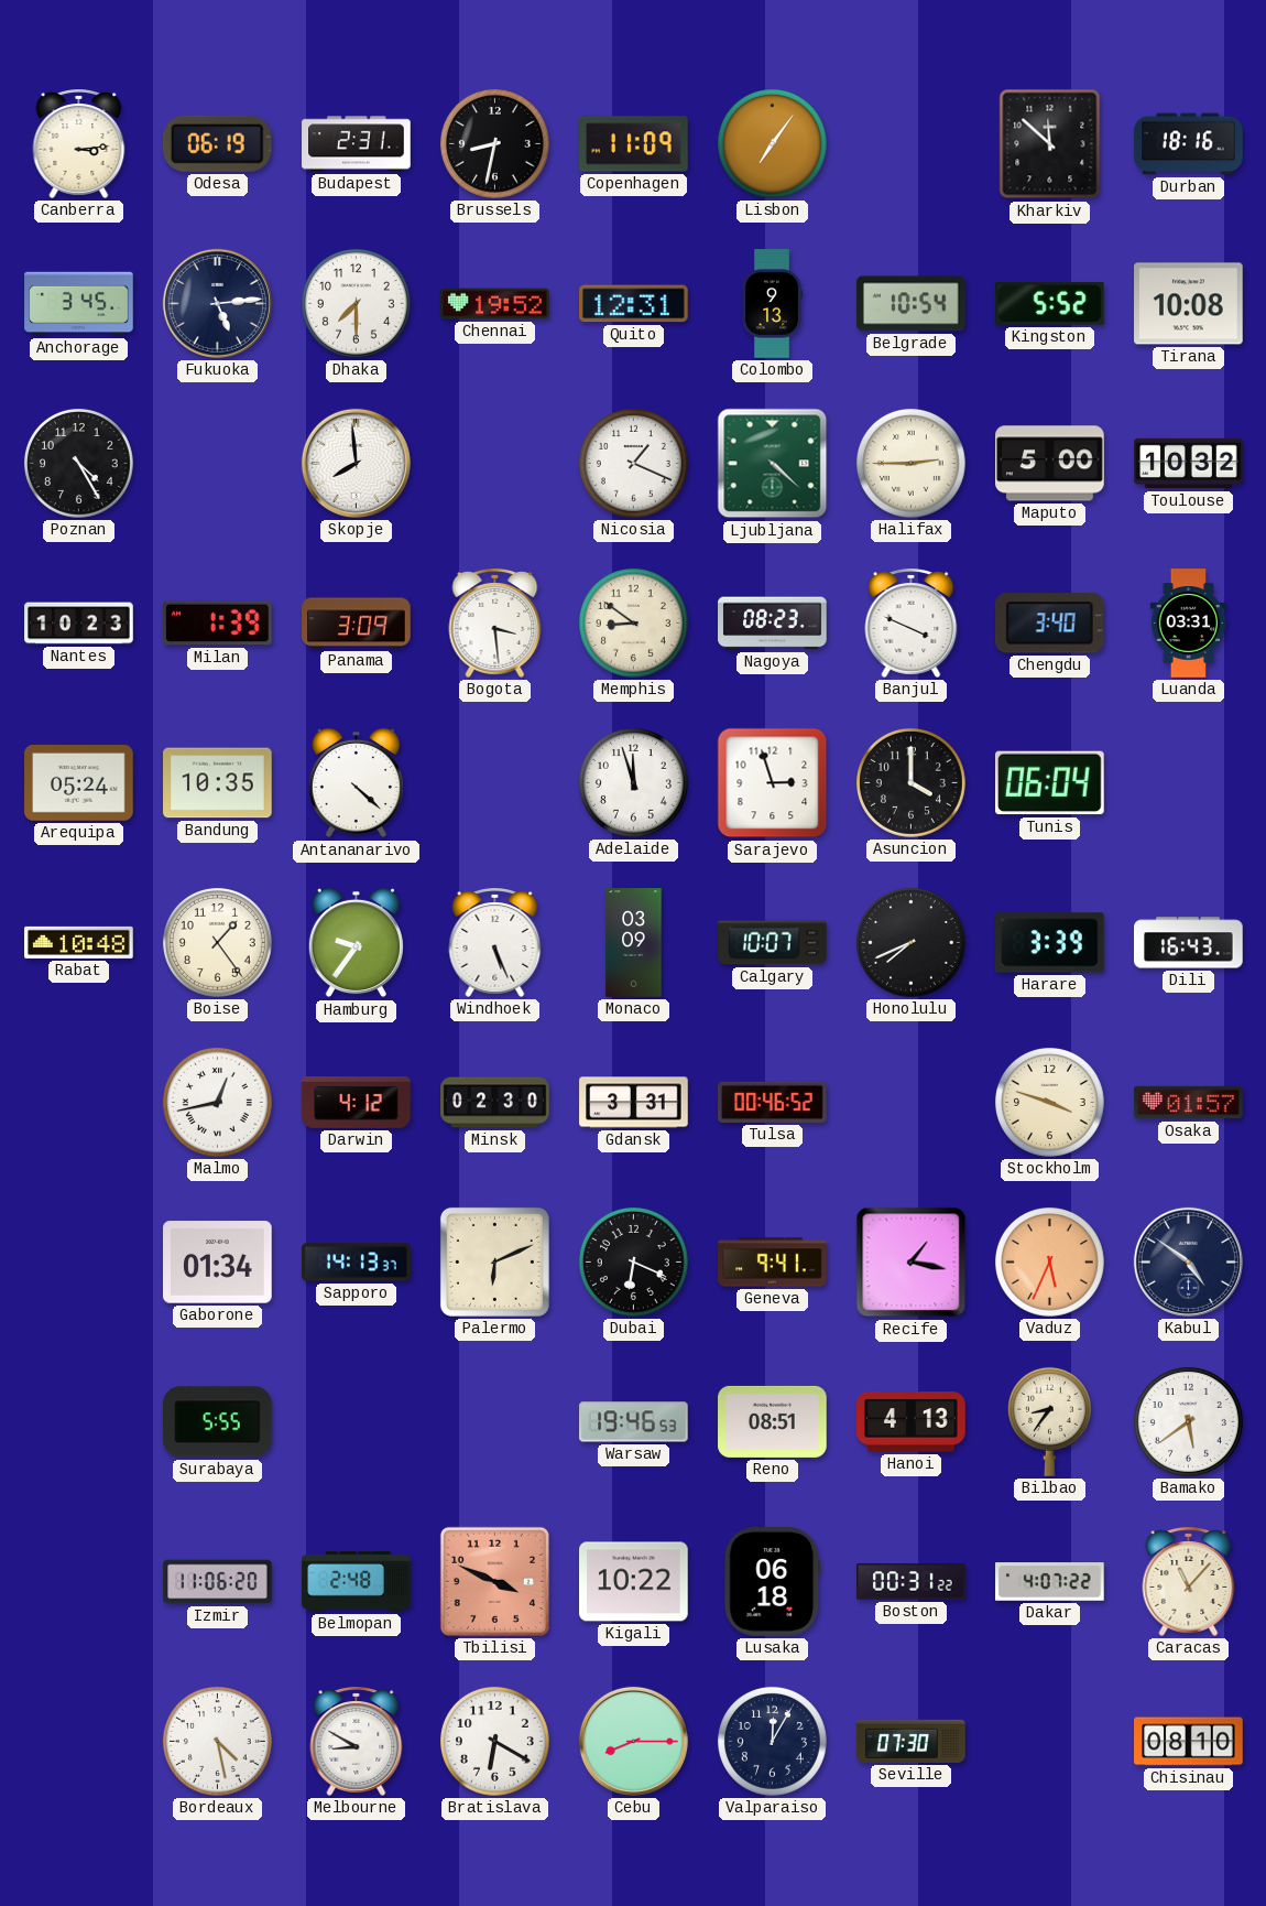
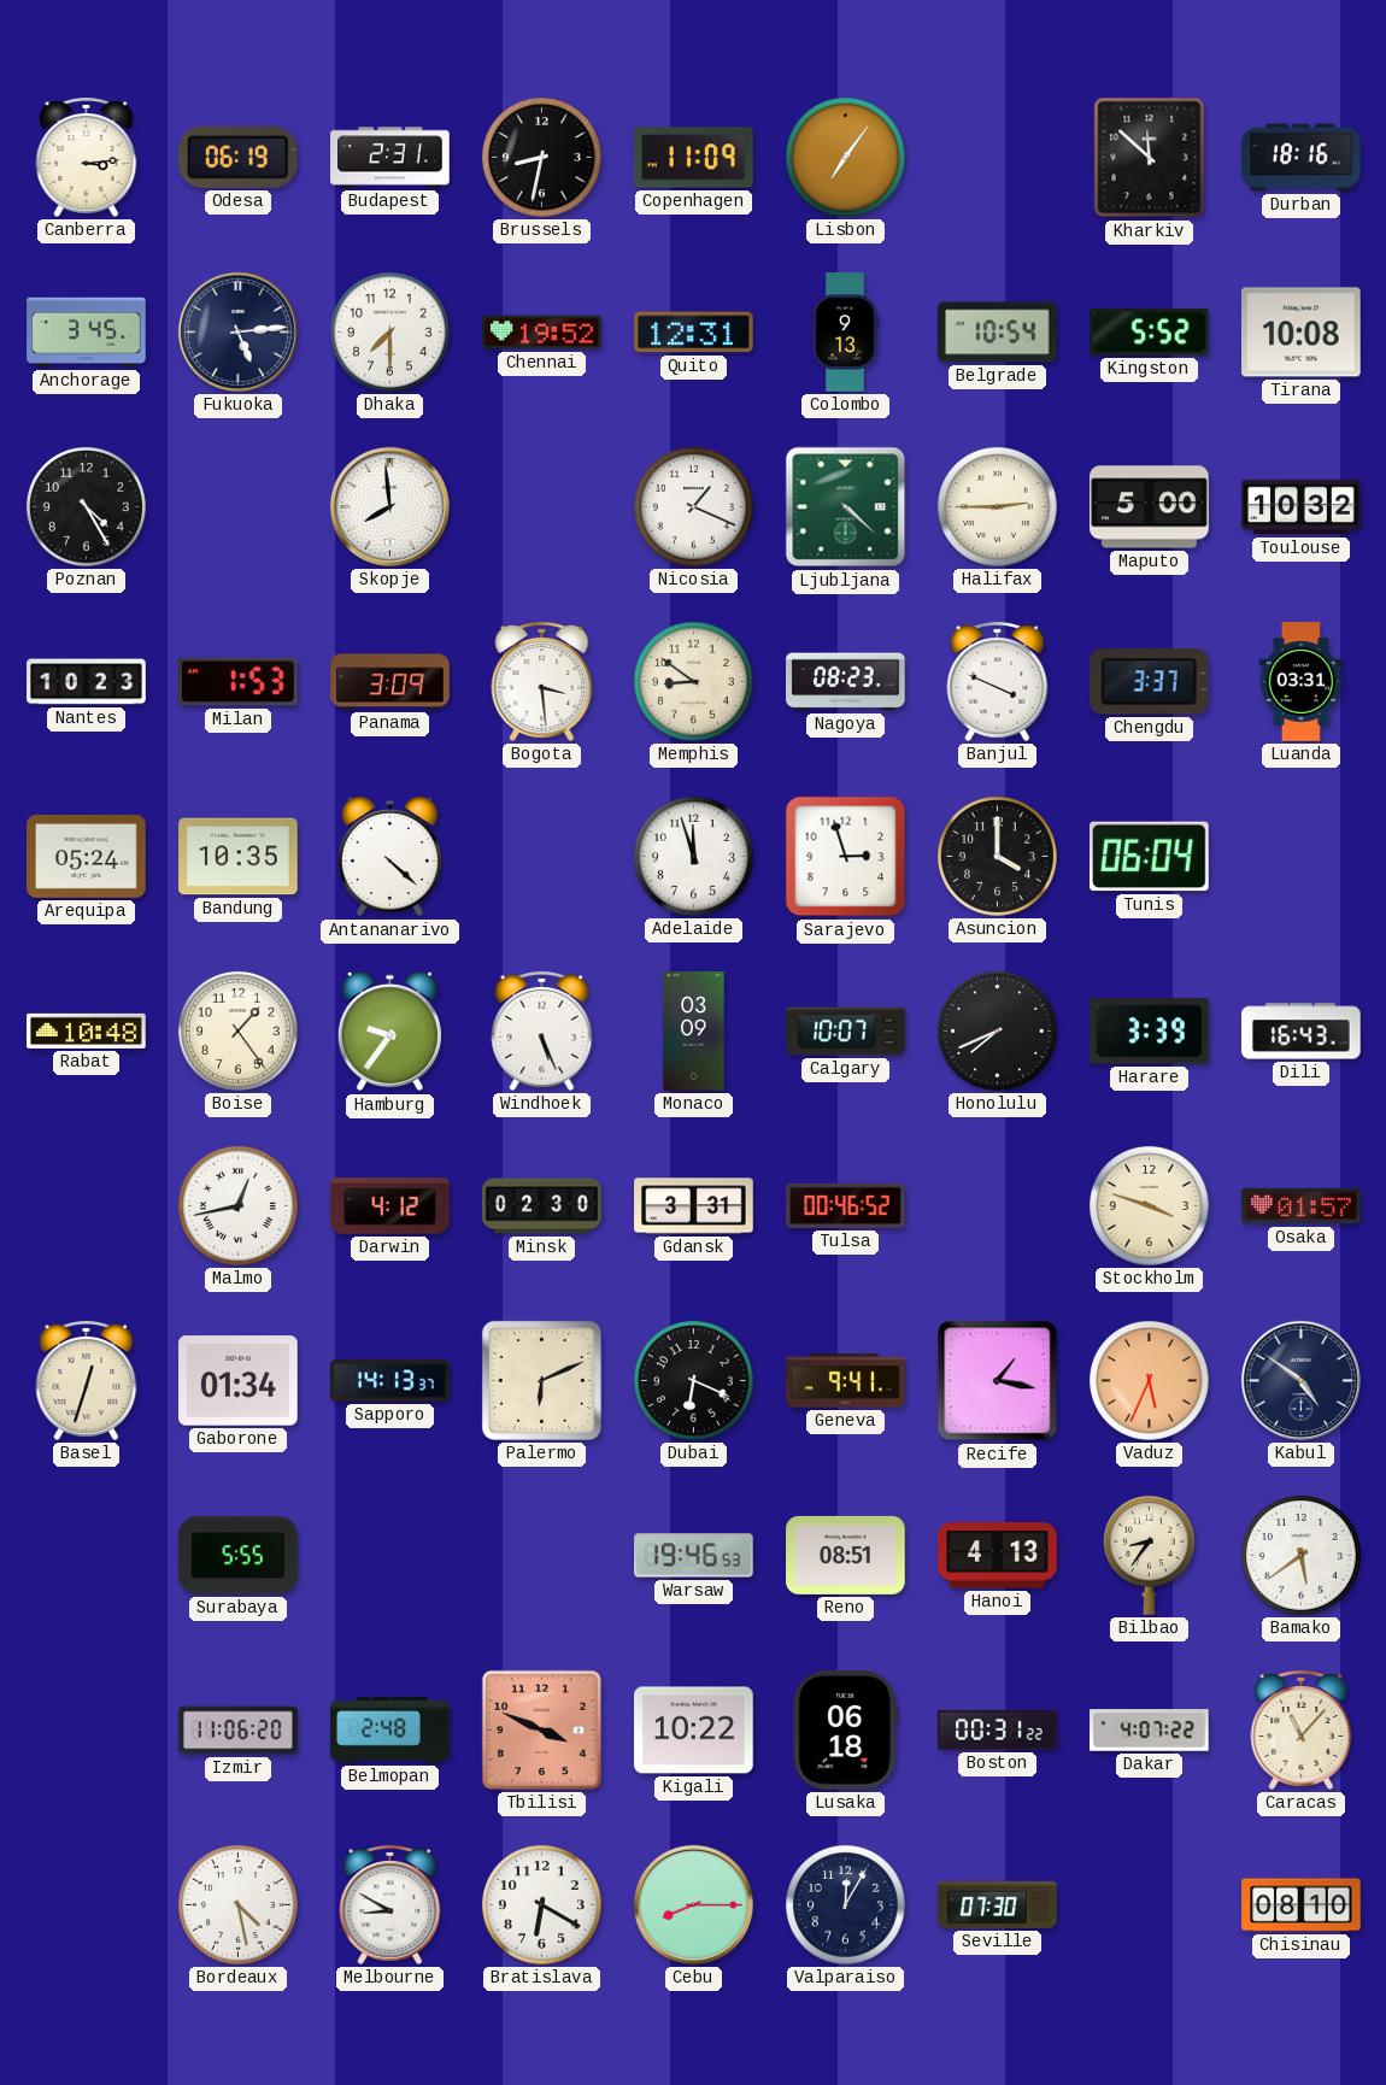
Milan: 1:39 -> 1:53 (239, 682)
Chengdu: 3:40 -> 3:37 (1149, 682)
Basel: none -> 12:33 (87, 1380)
